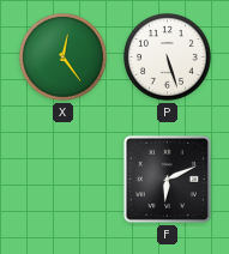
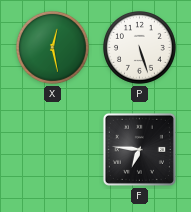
X: 12:24 -> 12:28 (53, 48)
F: 6:11 -> 6:46 (139, 149)
